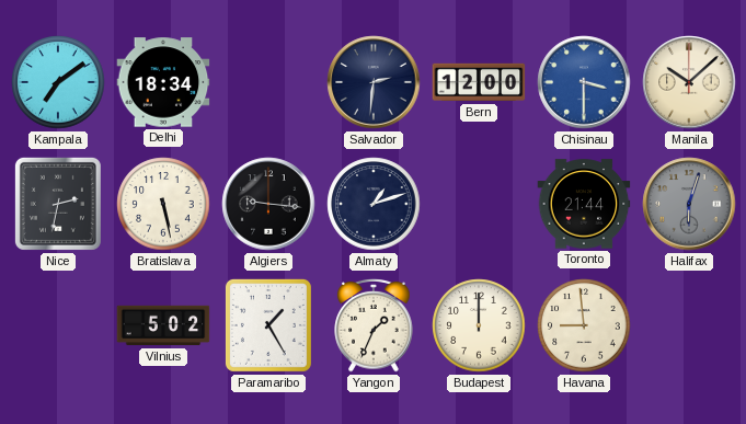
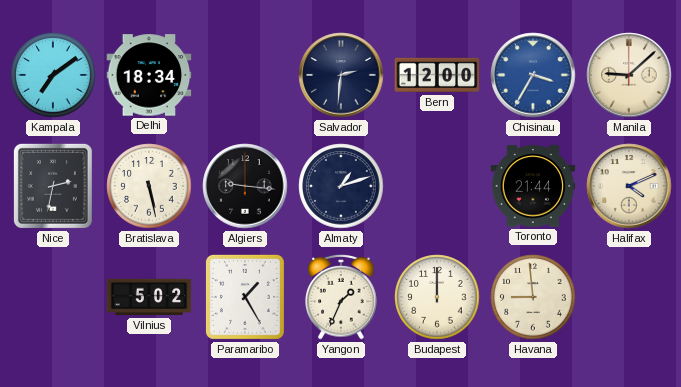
Chisinau: 3:30 -> 3:35 (533, 75)
Manila: 10:08 -> 9:08 (629, 75)
Halifax: 6:03 -> 4:11 (629, 186)
Halifax dial: grey -> cream (629, 186)
